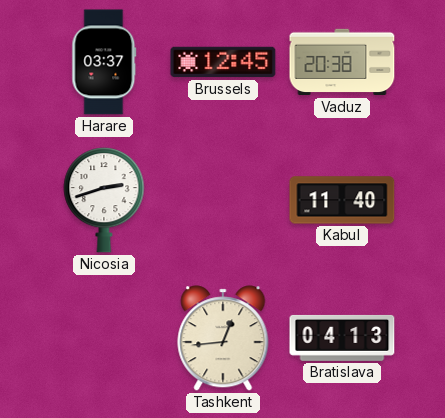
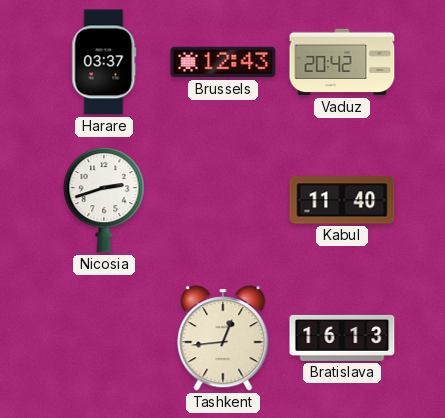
Brussels: 12:45 -> 12:43 (223, 62)
Vaduz: 20:38 -> 20:42 (342, 62)
Bratislava: 04:13 -> 16:13 (342, 338)
